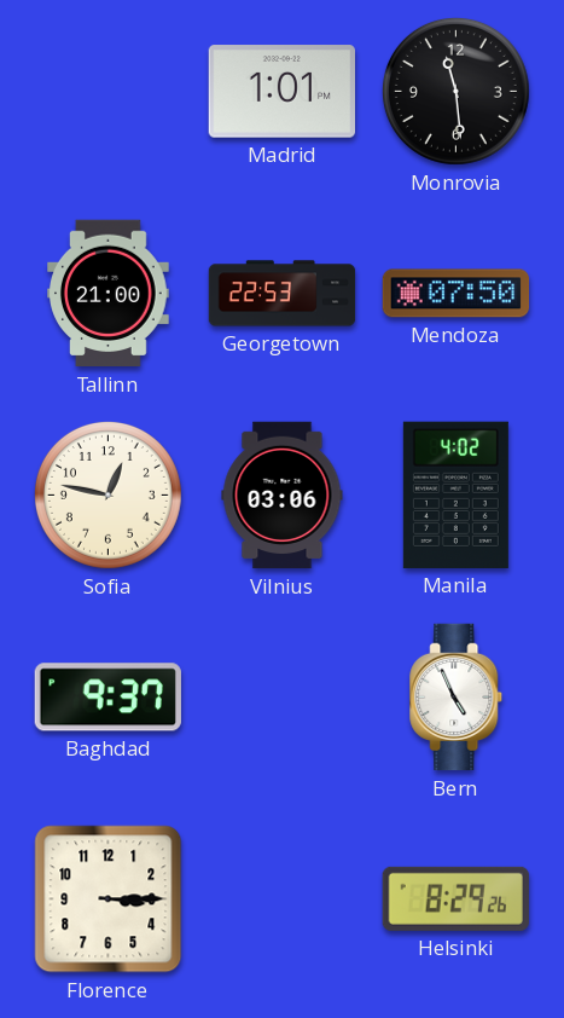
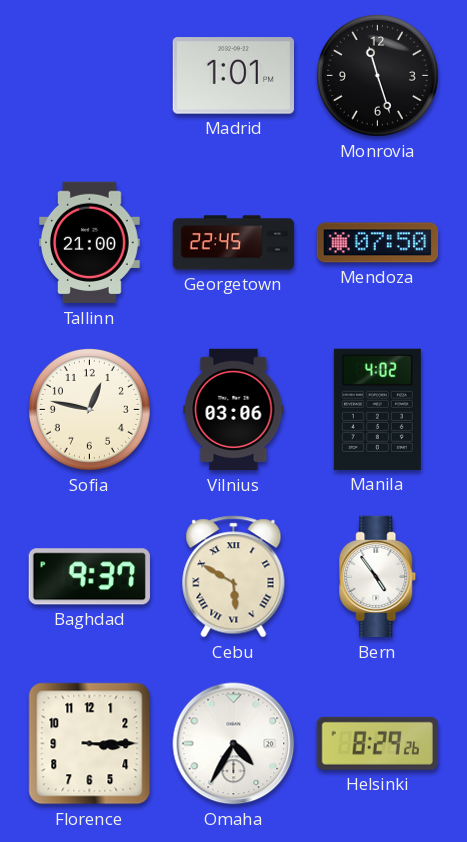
Monrovia: 11:29 -> 11:27 (377, 75)
Georgetown: 22:53 -> 22:45 (234, 243)
Cebu: none -> 5:50 (234, 577)
Bern: 4:56 -> 4:54 (378, 577)
Omaha: none -> 4:35 (234, 744)
